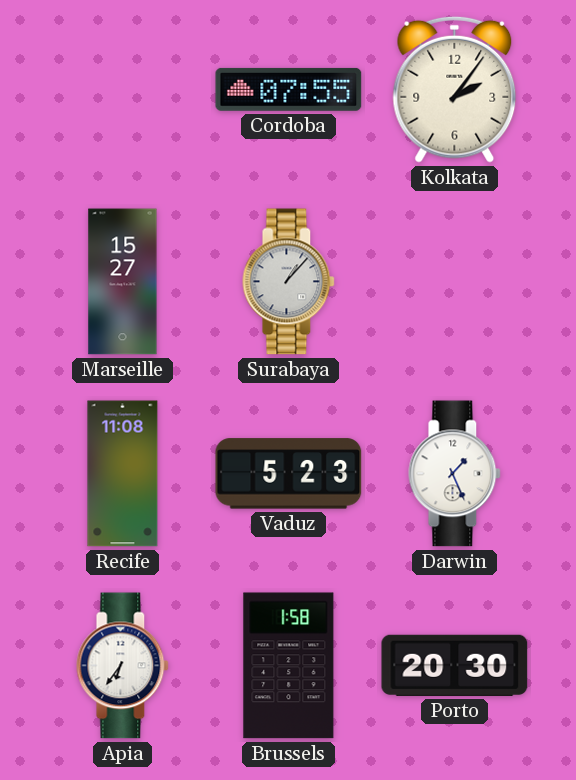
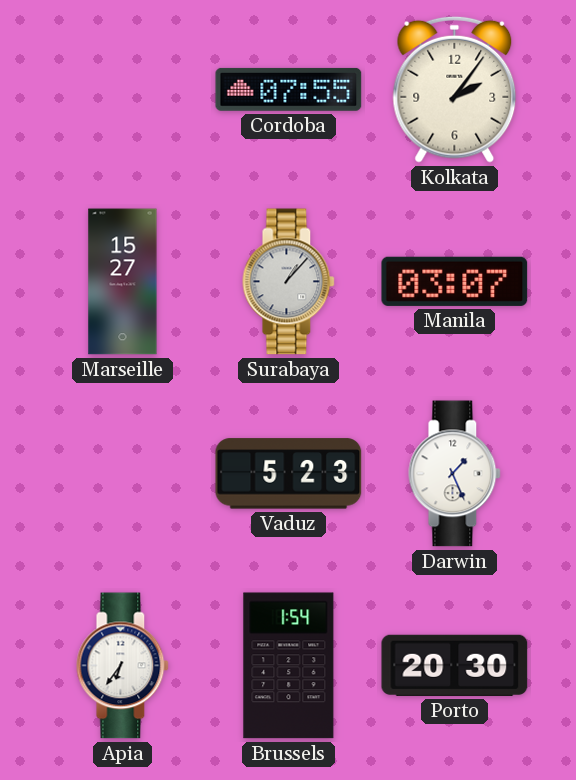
Manila: none -> 03:07 (455, 281)
Recife: 11:08 -> none (123, 474)
Brussels: 1:58 -> 1:54 (289, 666)
